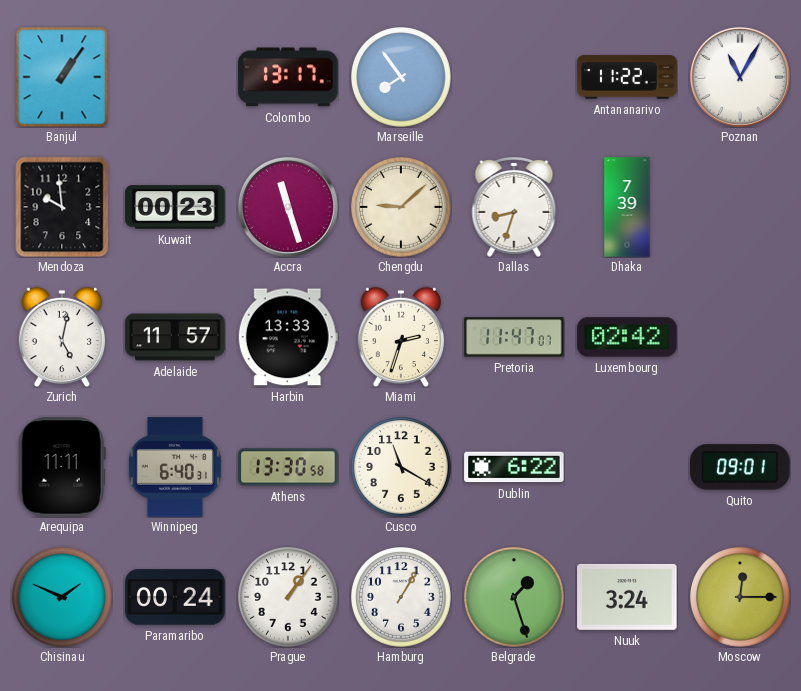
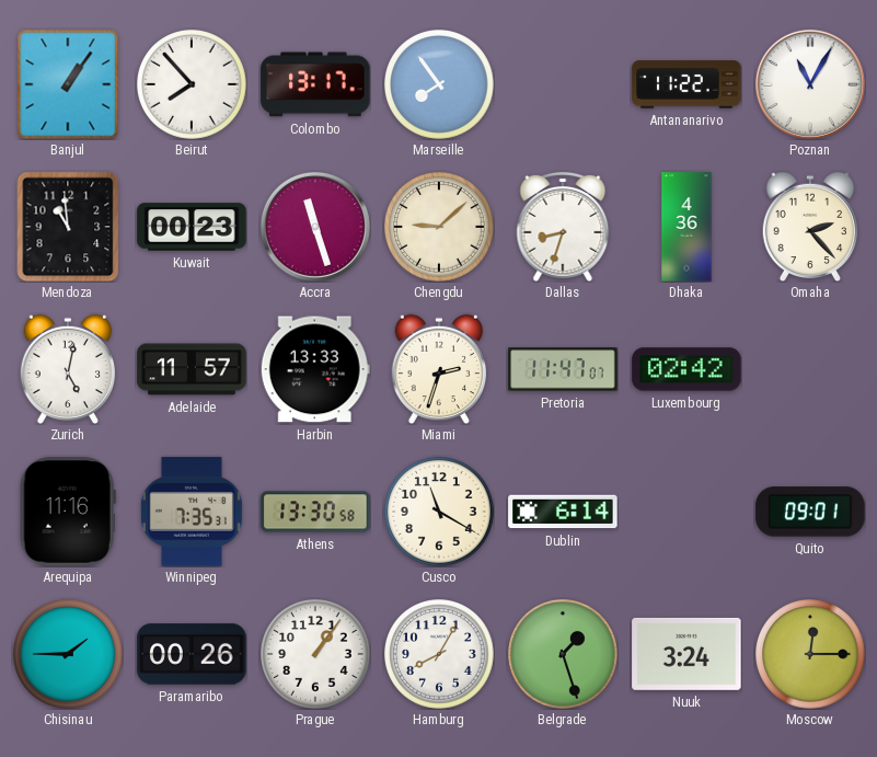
Beirut: none -> 7:53 (193, 85)
Mendoza: 9:59 -> 10:59 (68, 227)
Dhaka: 7:39 -> 4:36 (686, 227)
Omaha: none -> 2:23 (809, 227)
Arequipa: 11:11 -> 11:16 (68, 512)
Winnipeg: 6:40 -> 7:35 (192, 512)
Dublin: 6:22 -> 6:14 (563, 512)
Chisinau: 1:49 -> 1:45 (69, 655)
Paramaribo: 00:24 -> 00:26 (192, 654)
Hamburg: 1:05 -> 8:05 (440, 655)
